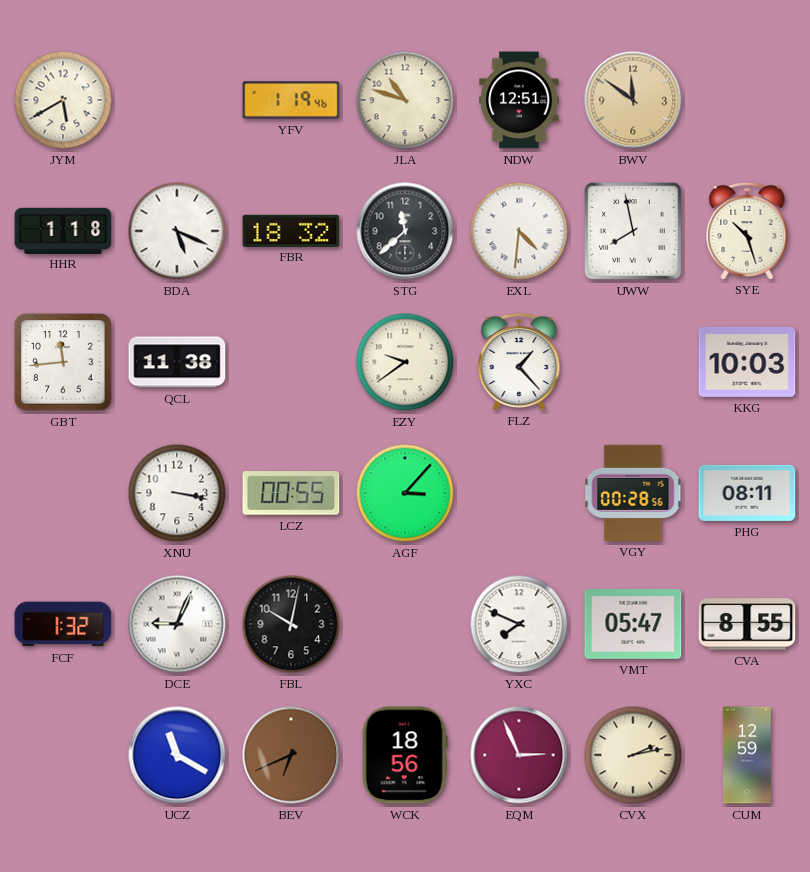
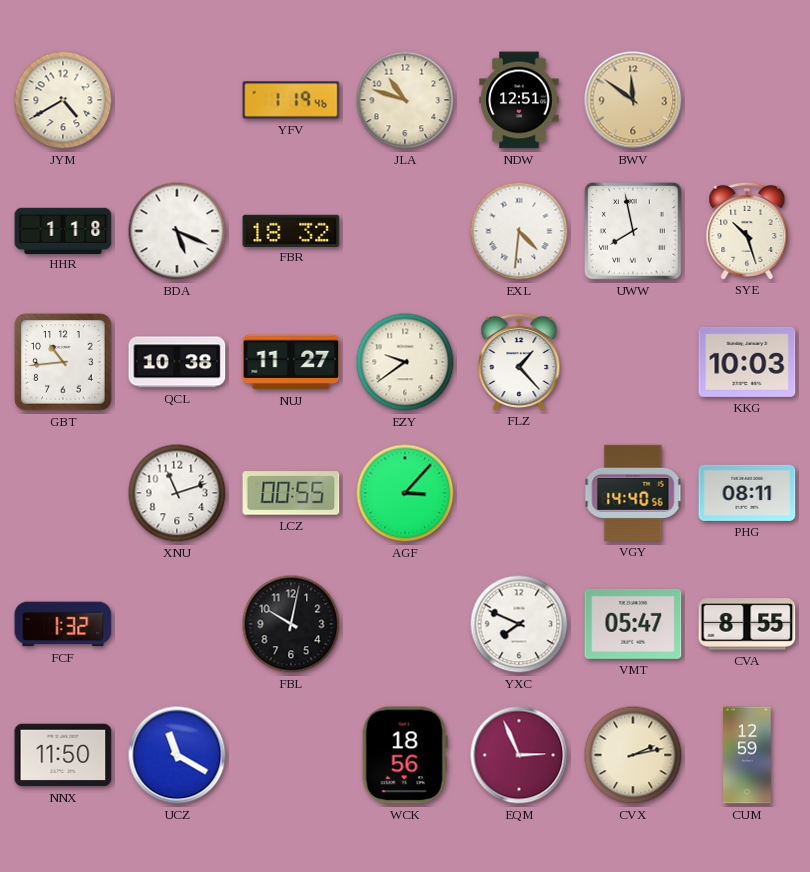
JYM: 5:40 -> 4:40 (63, 100)
STG: 11:38 -> none (405, 231)
GBT: 11:44 -> 10:44 (63, 362)
QCL: 11:38 -> 10:38 (177, 362)
NUJ: none -> 11:27 (291, 362)
XNU: 3:17 -> 11:12 (177, 493)
VGY: 00:28 -> 14:40 (633, 493)
DCE: 9:04 -> none (177, 624)
NNX: none -> 11:50 (63, 755)
BEV: 6:41 -> none (291, 755)
